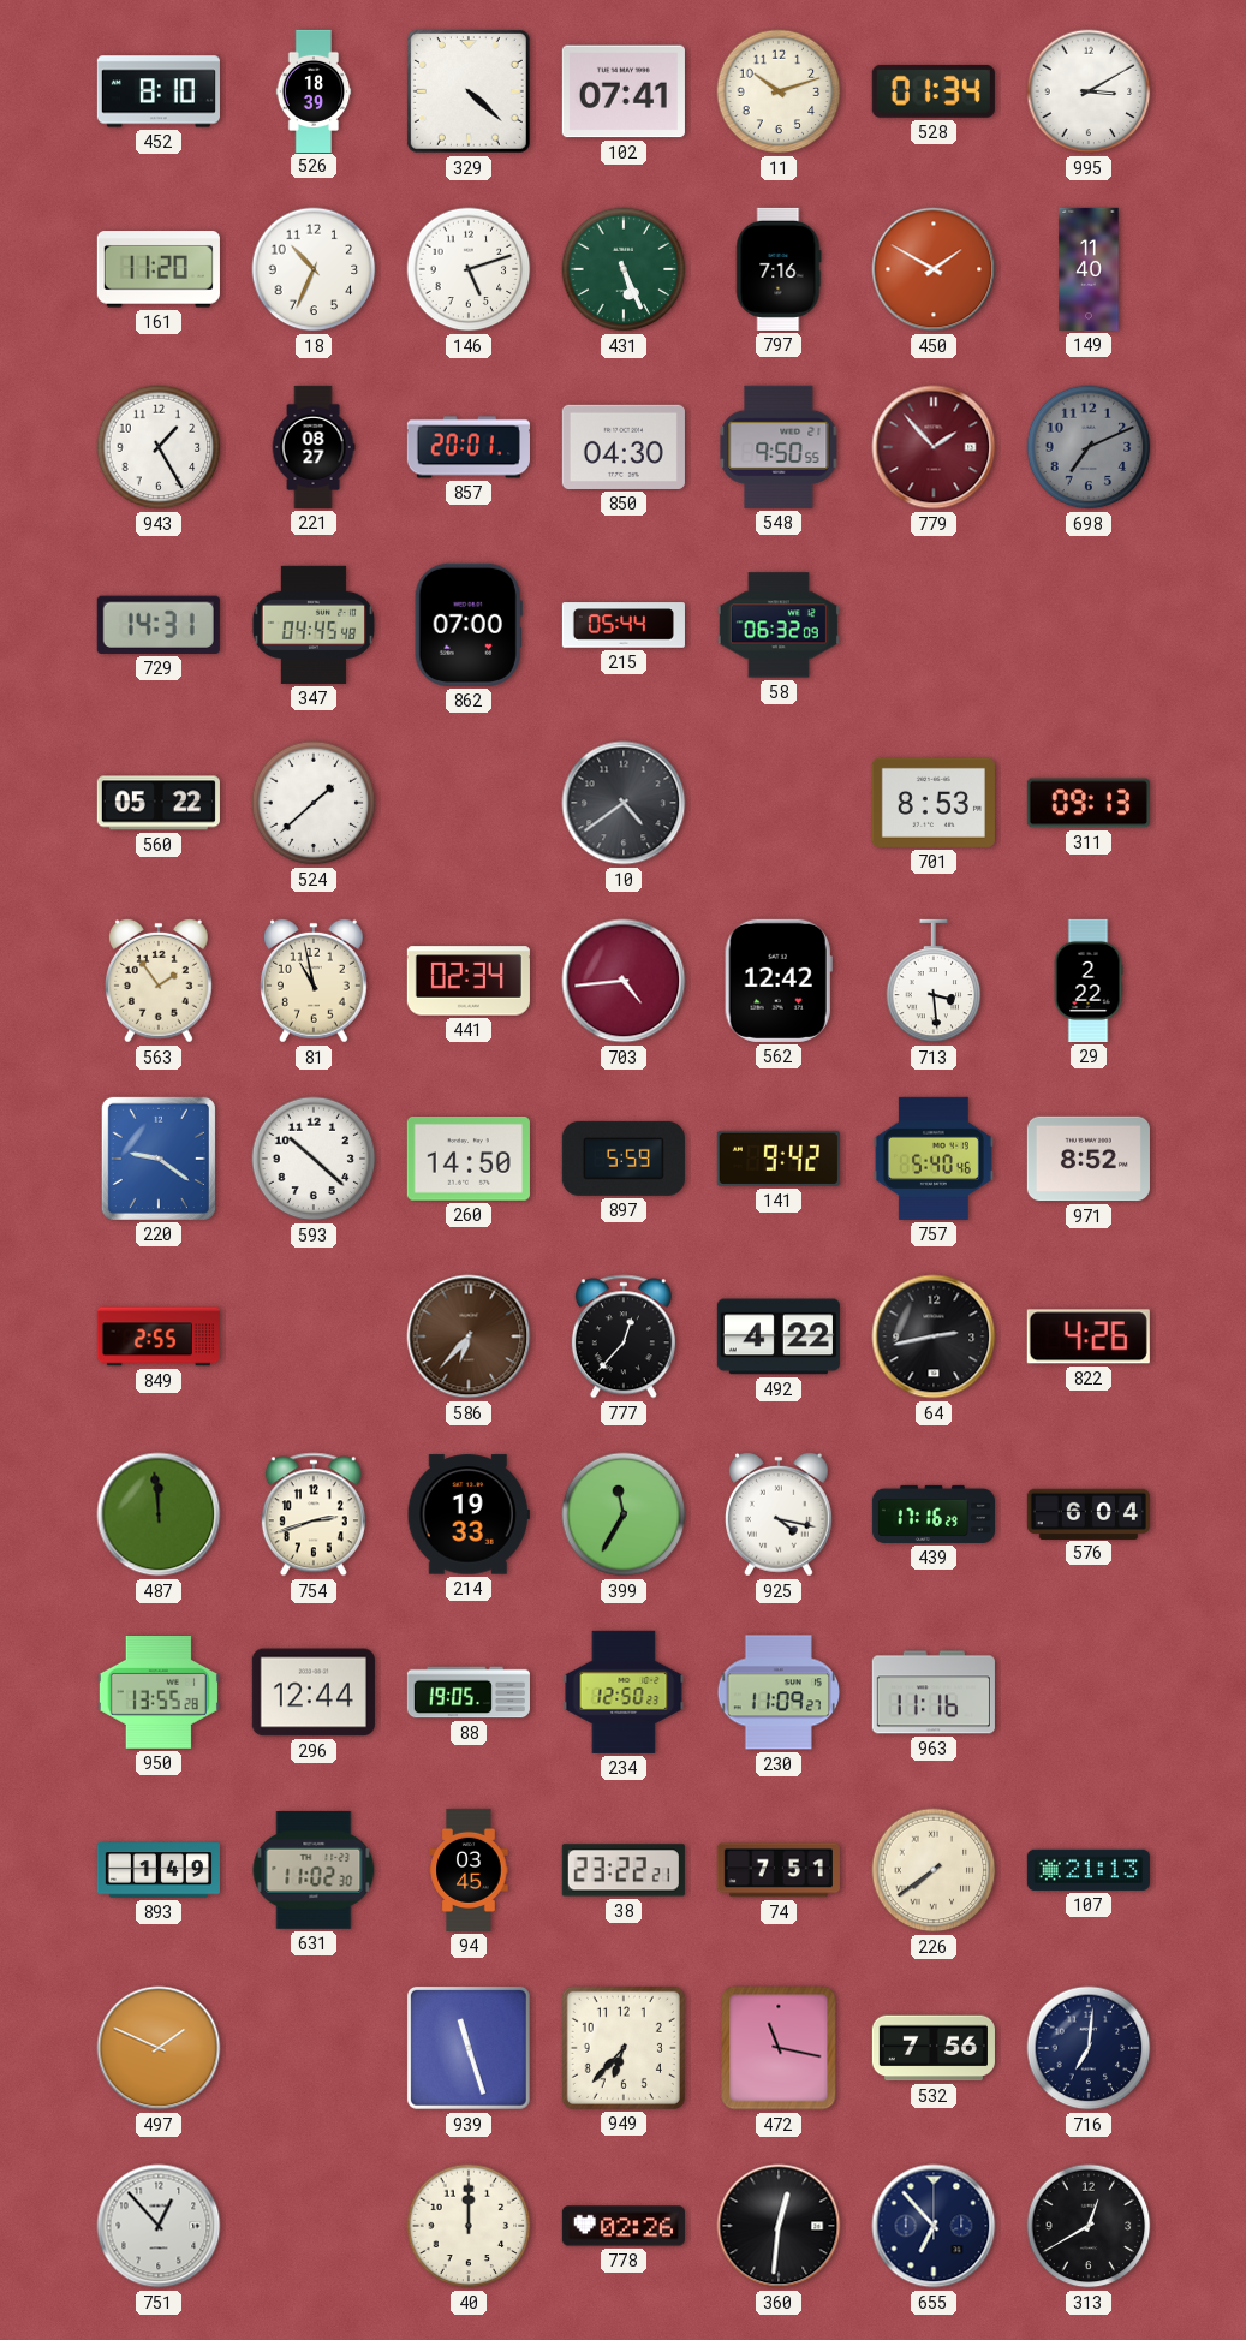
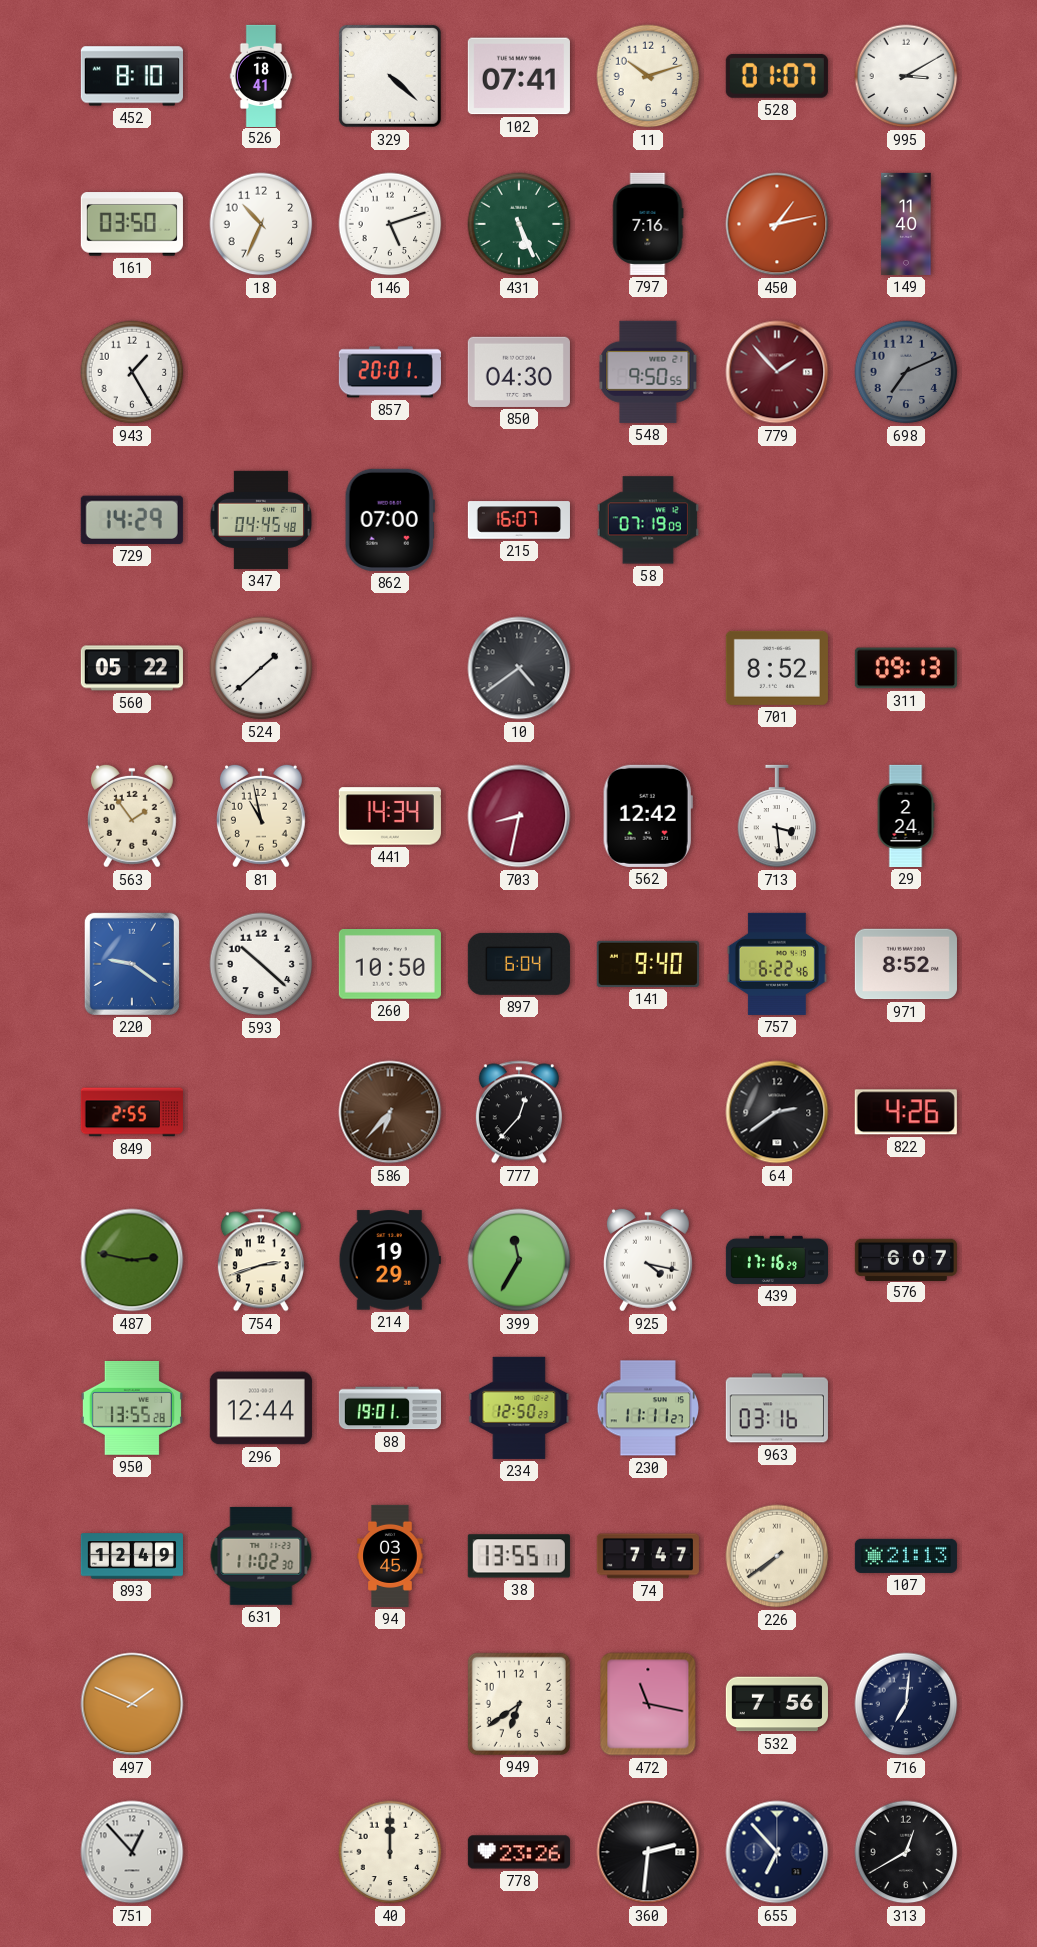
526: 18:39 -> 18:41 (261, 75)
528: 01:34 -> 01:07 (777, 76)
161: 11:20 -> 03:50 (132, 224)
450: 1:50 -> 1:13 (777, 224)
221: 08:27 -> none (314, 447)
729: 14:31 -> 14:29 (132, 520)
215: 05:44 -> 16:07 (519, 520)
58: 06:32 -> 07:19 (648, 520)
701: 8:53 -> 8:52 (777, 668)
441: 02:34 -> 14:34 (390, 816)
703: 4:44 -> 8:32 (519, 816)
29: 2:22 -> 2:24 (906, 816)
260: 14:50 -> 10:50 (390, 965)
897: 5:59 -> 6:04 (519, 964)
141: 9:42 -> 9:40 (648, 964)
757: 5:40 -> 6:22 (777, 964)
492: 4:22 -> none (779, 1336)
64: 2:43 -> 2:39 (777, 1112)
487: 11:59 -> 2:47 (132, 1260)
214: 19:33 -> 19:29 (390, 1260)
576: 6:04 -> 6:07 (906, 1259)
88: 19:05 -> 19:01 (390, 1408)
230: 11:09 -> 11:11 (648, 1408)
963: 11:16 -> 03:16 (777, 1408)
893: 1:49 -> 12:49 (132, 1556)
38: 23:22 -> 13:55 (519, 1556)
74: 7:51 -> 7:47 (648, 1556)
939: 11:27 -> none (469, 2048)
949: 6:37 -> 6:39 (519, 1704)
778: 02:26 -> 23:26 (519, 1852)
360: 12:31 -> 2:31 (648, 1852)
